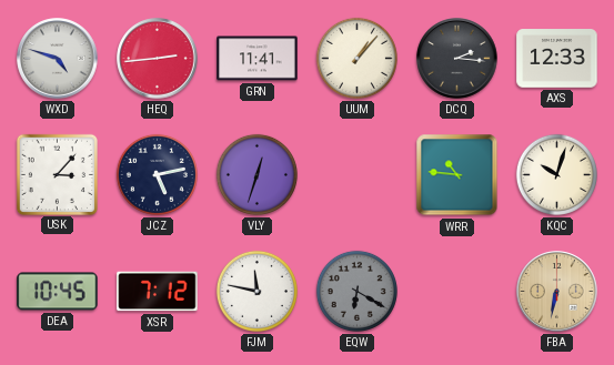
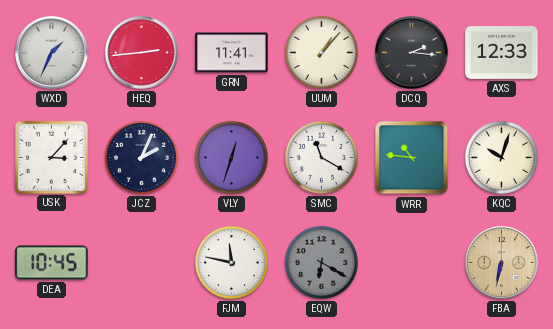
WXD: 4:48 -> 1:34 (52, 53)
JCZ: 5:13 -> 2:04 (141, 157)
SMC: none -> 11:20 (321, 157)
XSR: 7:12 -> none (158, 292)
